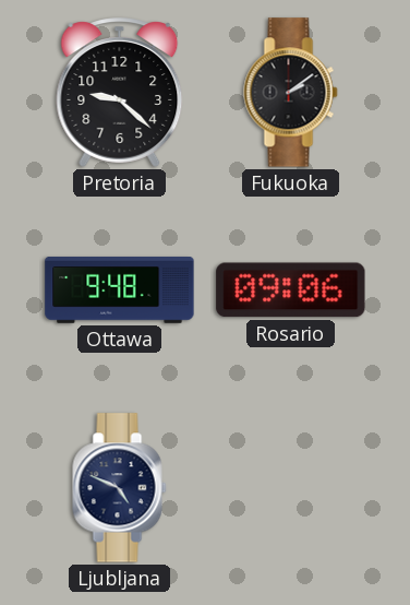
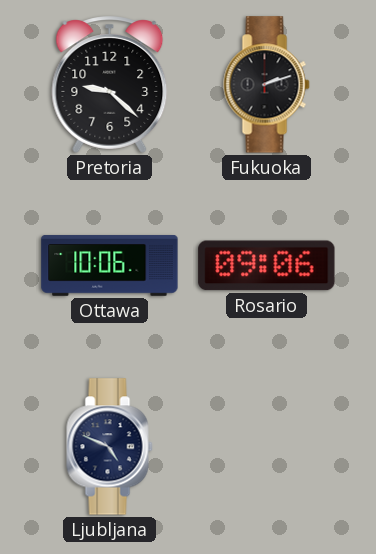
Fukuoka: 2:09 -> 2:12 (267, 85)
Ottawa: 9:48 -> 10:06 (110, 266)
